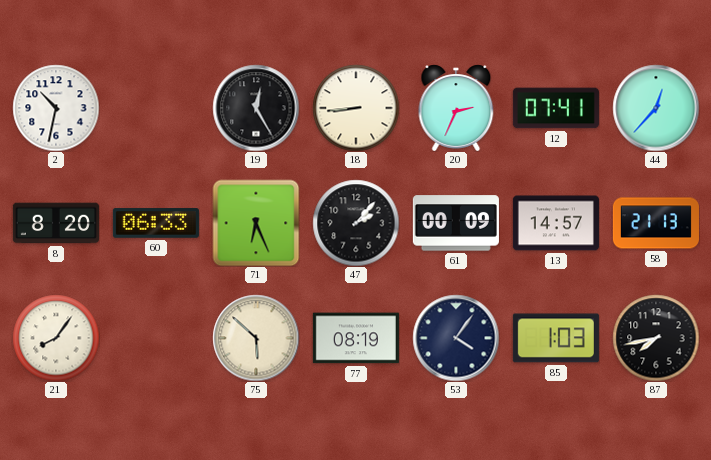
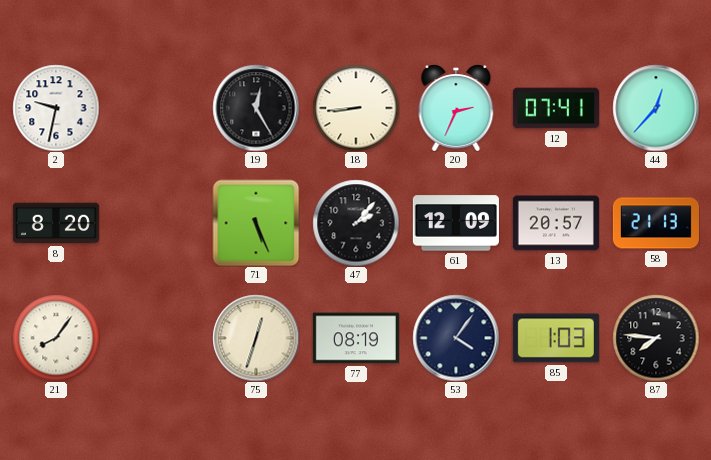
2: 10:32 -> 9:32 (56, 108)
60: 06:33 -> none (156, 223)
71: 6:26 -> 5:26 (256, 223)
61: 00:09 -> 12:09 (456, 223)
13: 14:57 -> 20:57 (556, 223)
75: 5:52 -> 12:33 (256, 338)
87: 7:43 -> 7:46 (656, 338)
